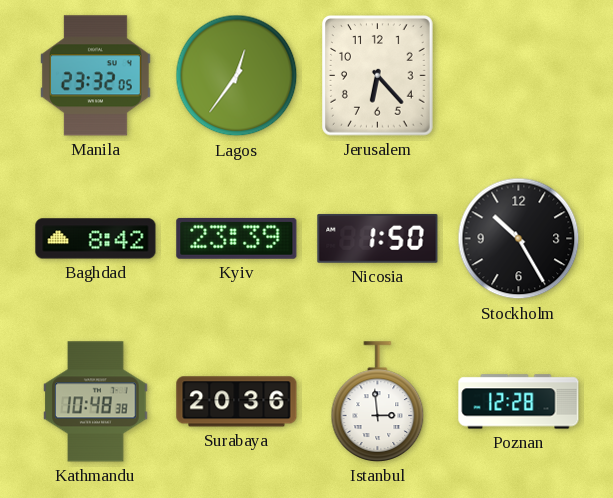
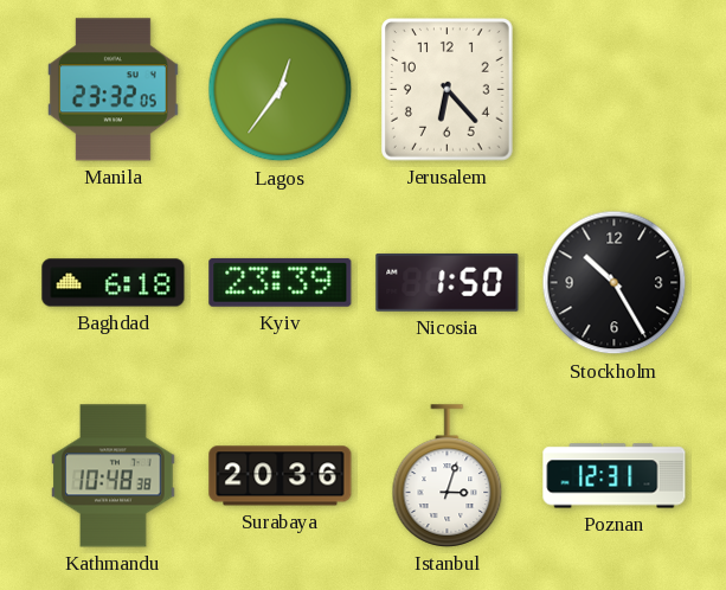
Baghdad: 8:42 -> 6:18 (114, 283)
Istanbul: 2:59 -> 3:03 (448, 476)
Poznan: 12:28 -> 12:31 (615, 476)
